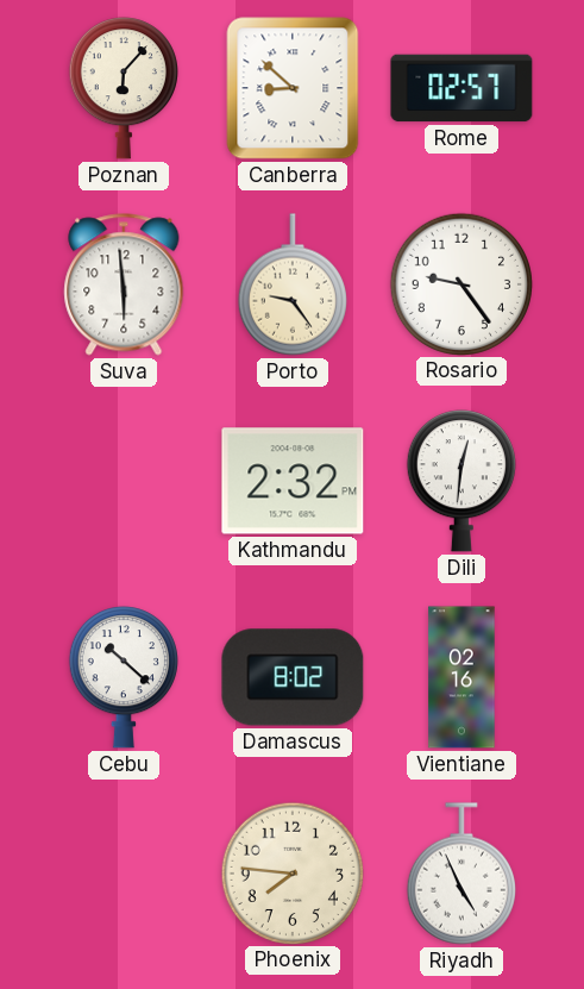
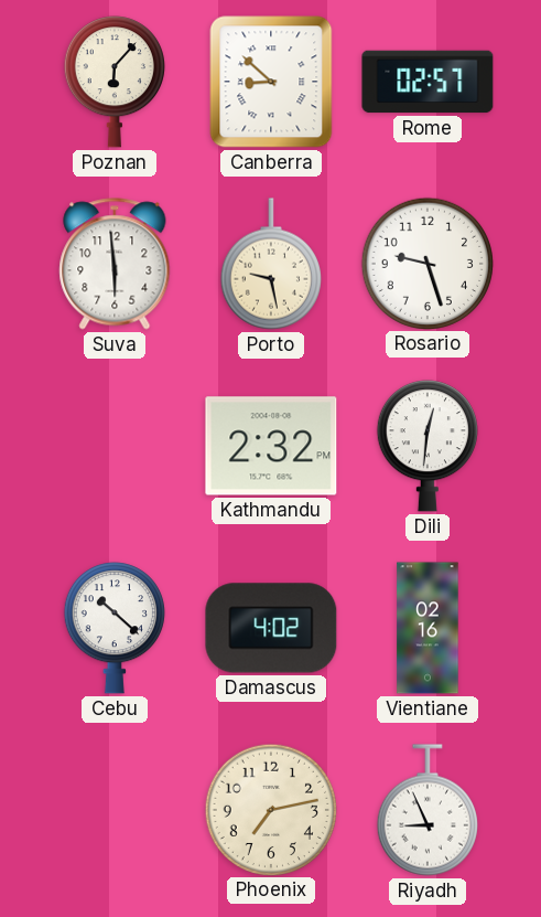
Porto: 9:24 -> 9:28 (271, 264)
Rosario: 9:24 -> 9:27 (426, 263)
Damascus: 8:02 -> 4:02 (271, 628)
Phoenix: 7:46 -> 7:13 (270, 809)
Riyadh: 4:56 -> 8:56 (428, 810)
